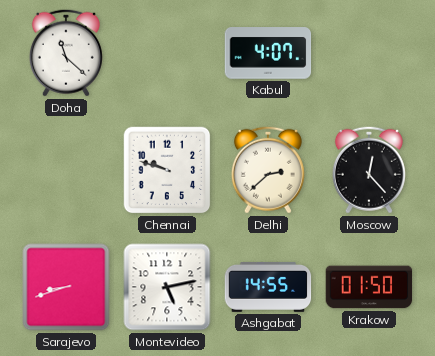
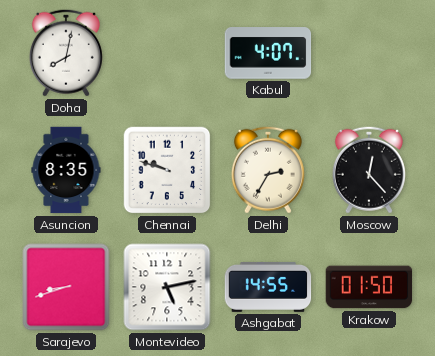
Doha: 11:22 -> 8:02 (66, 53)
Asuncion: none -> 8:35 (66, 170)
Delhi: 2:38 -> 2:35 (268, 170)
